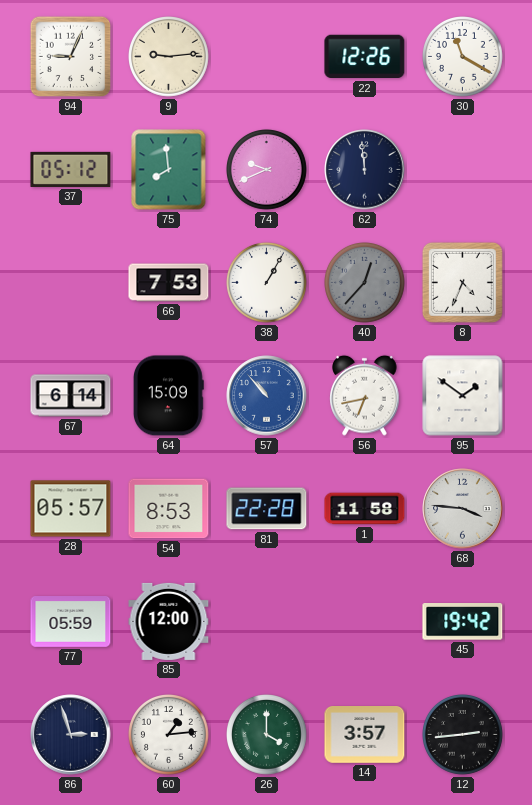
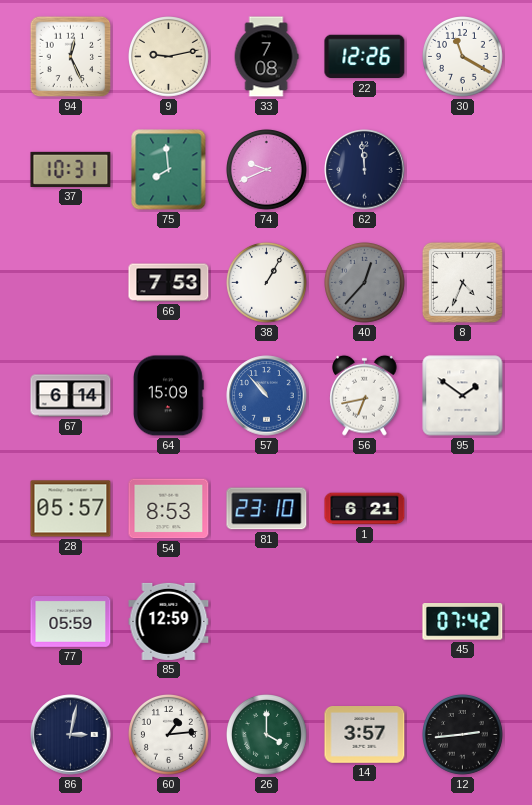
94: 9:04 -> 12:26 (71, 57)
9: 9:14 -> 9:13 (169, 57)
33: none -> 7:08 (266, 57)
37: 05:12 -> 10:31 (71, 169)
81: 22:28 -> 23:10 (267, 509)
1: 11:58 -> 6:21 (365, 509)
68: 3:46 -> none (463, 509)
85: 12:00 -> 12:59 (169, 621)
45: 19:42 -> 07:42 (463, 622)
86: 2:57 -> 3:02 (71, 735)
